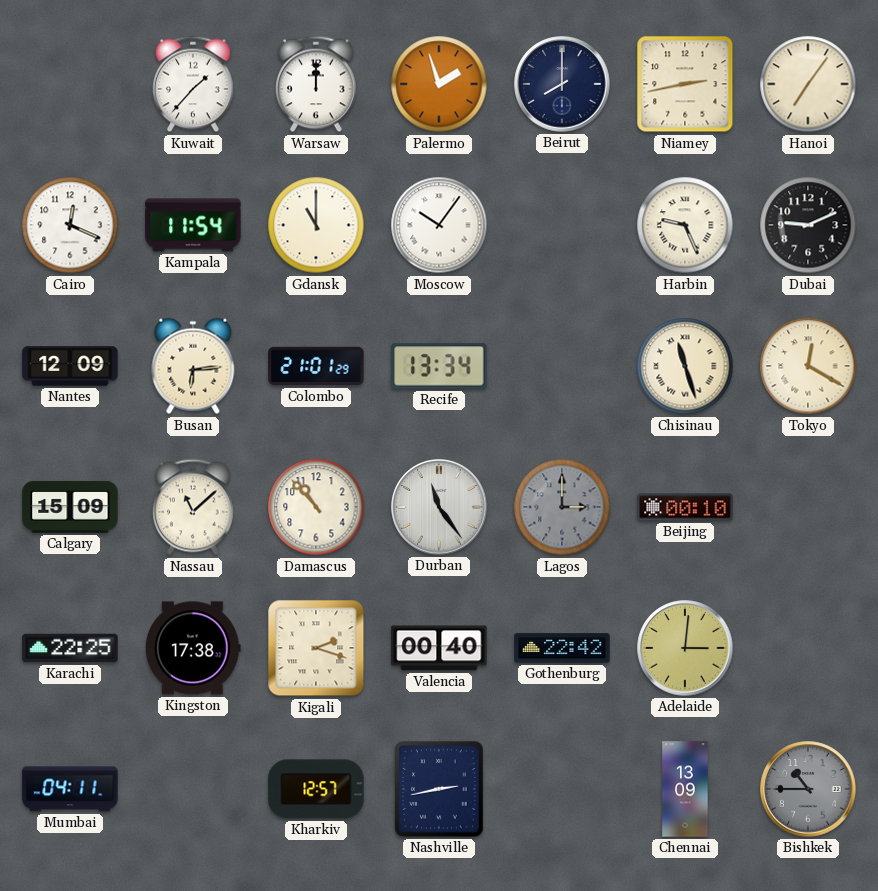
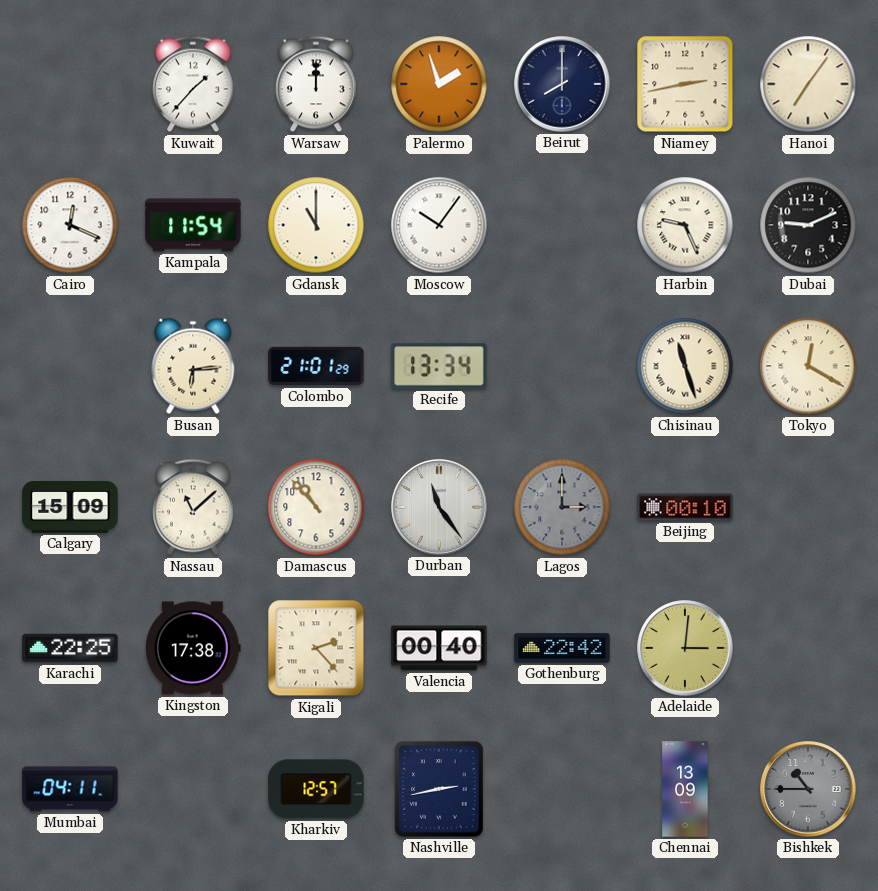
Nantes: 12:09 -> none (70, 366)
Kigali: 2:18 -> 2:23 (316, 648)
